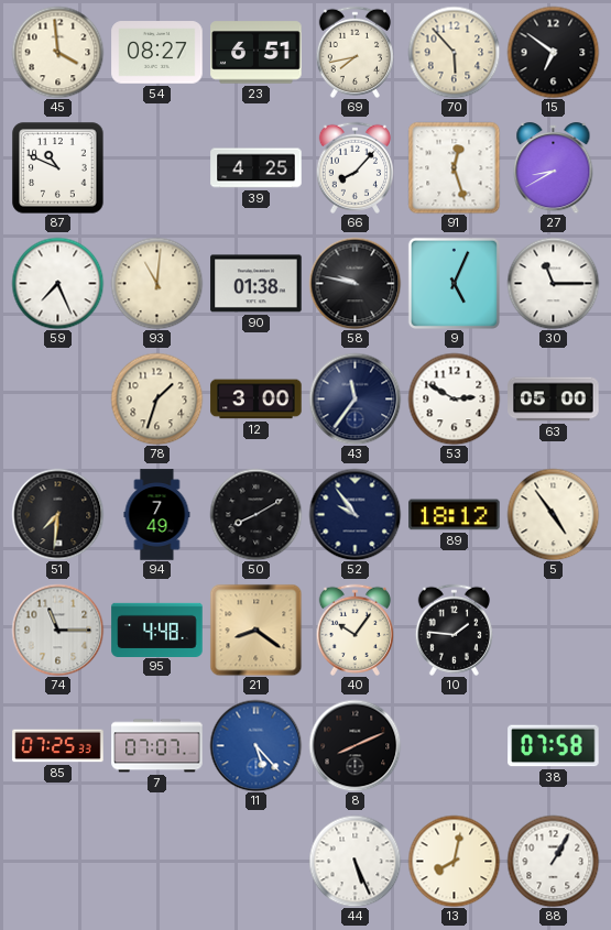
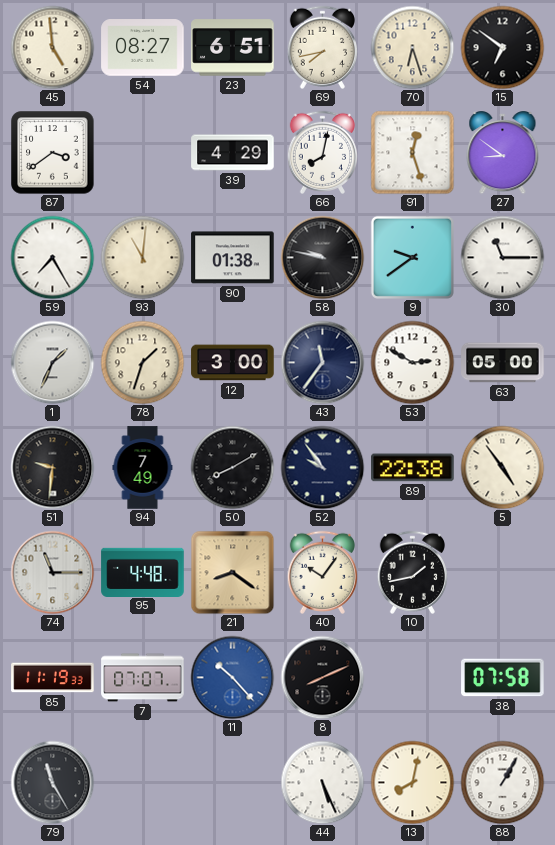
45: 3:59 -> 4:59 (52, 47)
70: 5:53 -> 6:27 (412, 47)
87: 10:49 -> 3:39 (52, 152)
39: 4:25 -> 4:29 (233, 153)
66: 8:07 -> 8:02 (322, 152)
27: 8:40 -> 8:51 (503, 153)
59: 7:26 -> 7:25 (52, 257)
9: 5:04 -> 9:39 (412, 257)
1: none -> 1:34 (52, 362)
51: 7:31 -> 9:31 (52, 467)
89: 18:12 -> 22:38 (413, 468)
10: 1:46 -> 1:43 (412, 572)
85: 07:25 -> 11:19 (53, 678)
11: 5:23 -> 10:23 (232, 677)
79: none -> 11:25 (52, 782)
